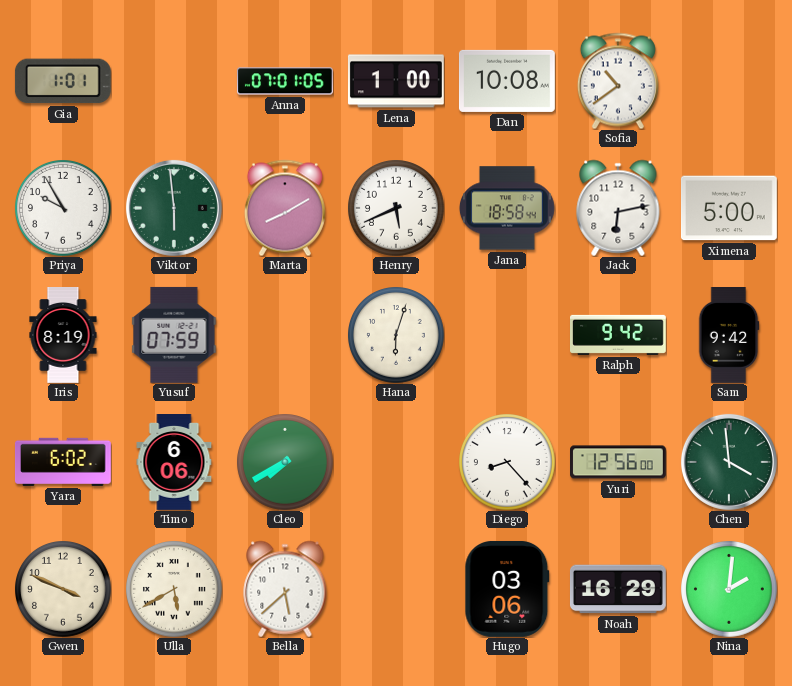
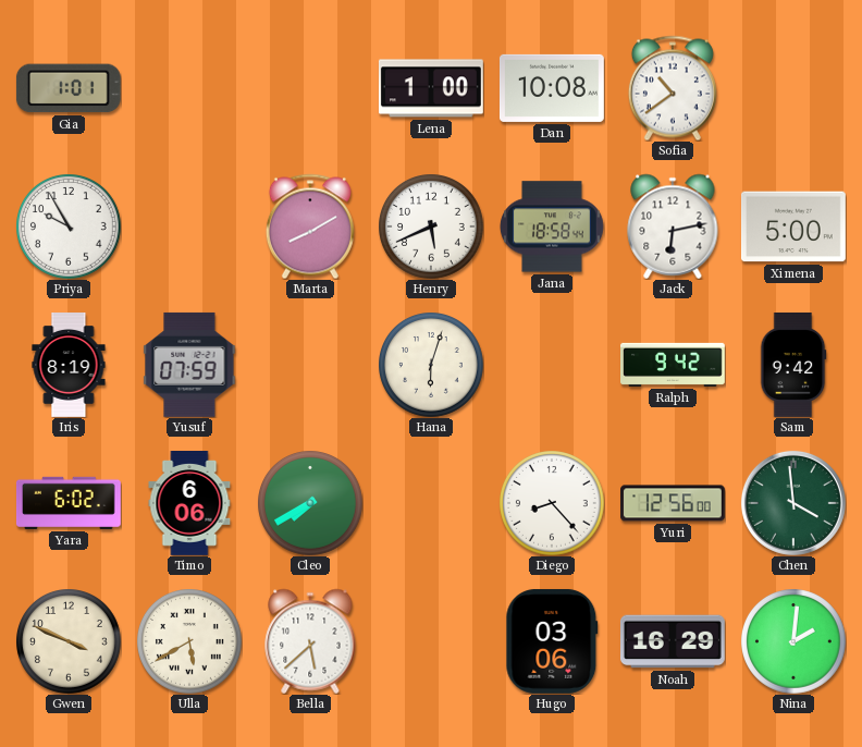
Anna: 07:01 -> none (285, 81)
Viktor: 5:59 -> none (174, 208)
